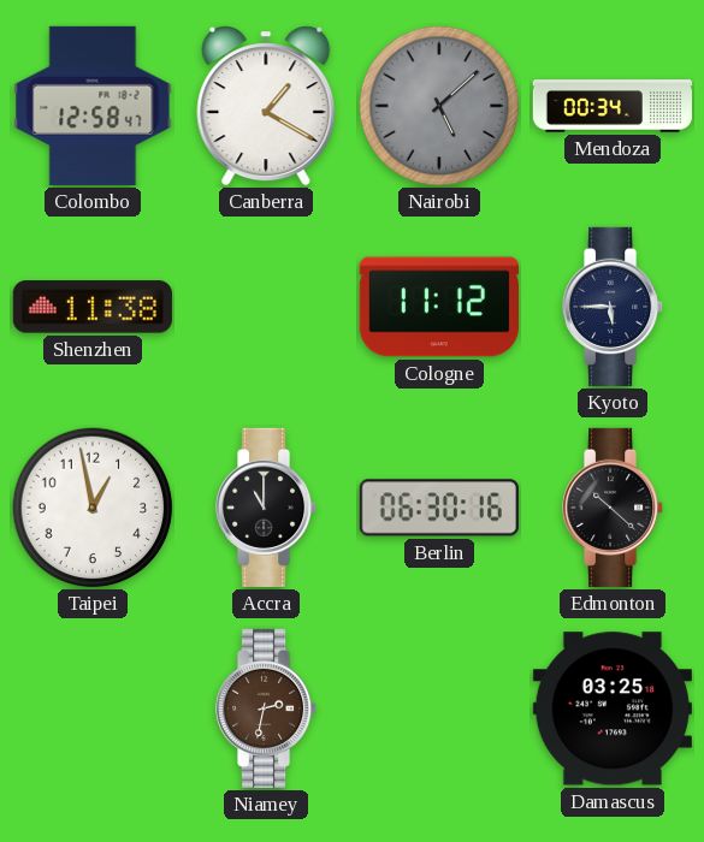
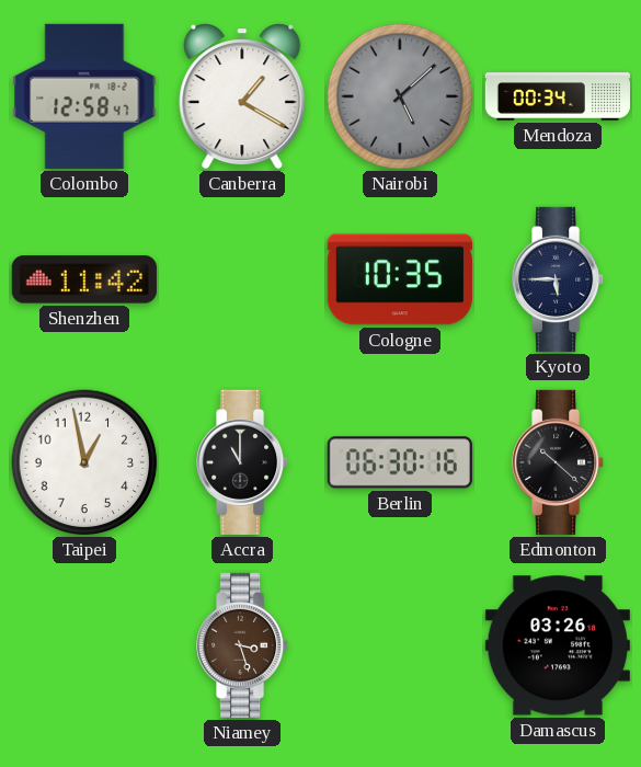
Shenzhen: 11:38 -> 11:42 (84, 279)
Cologne: 11:12 -> 10:35 (400, 279)
Niamey: 2:32 -> 3:27 (243, 645)
Damascus: 03:25 -> 03:26 (558, 645)
